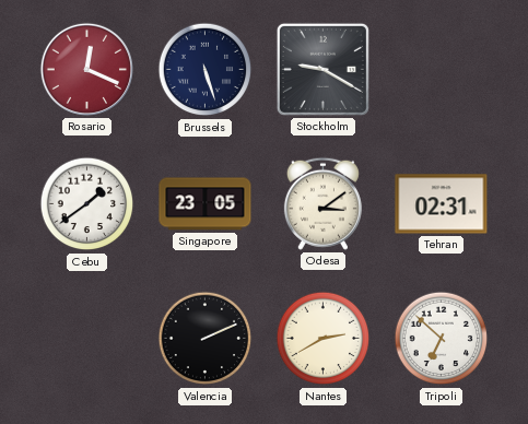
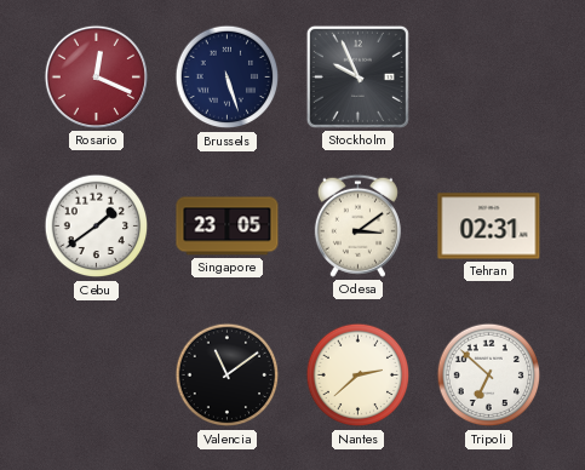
Stockholm: 9:20 -> 9:56 (357, 76)
Valencia: 2:11 -> 11:09 (228, 376)
Nantes: 2:40 -> 2:38 (359, 376)
